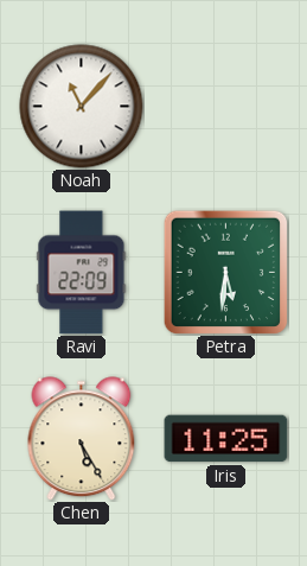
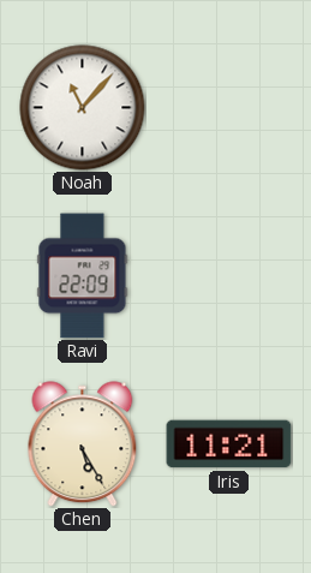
Petra: 5:31 -> none (225, 272)
Iris: 11:25 -> 11:21 (229, 444)
